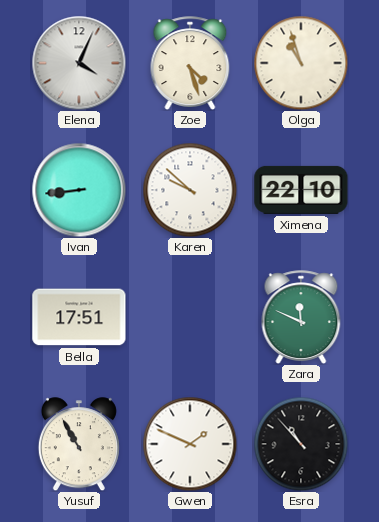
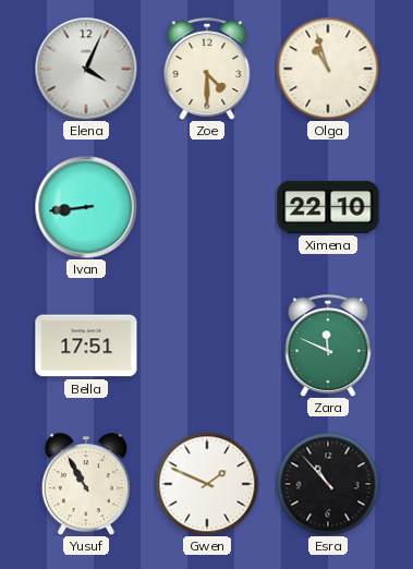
Zoe: 4:27 -> 4:30 (207, 69)
Karen: 9:52 -> none (190, 190)
